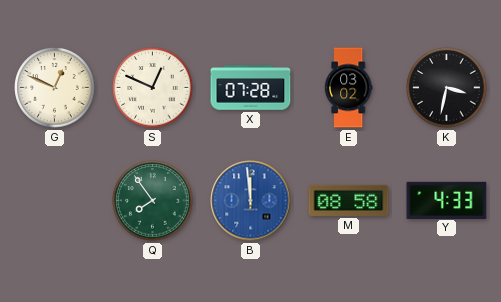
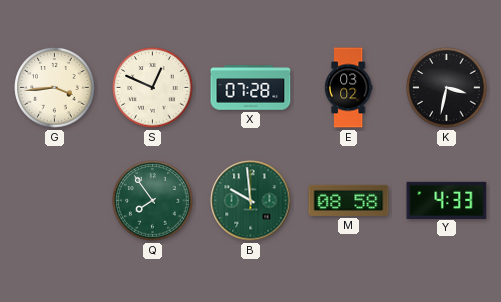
G: 12:49 -> 3:44 (55, 88)
B: 11:59 -> 9:59 (251, 201)
B dial: blue -> green (251, 201)
